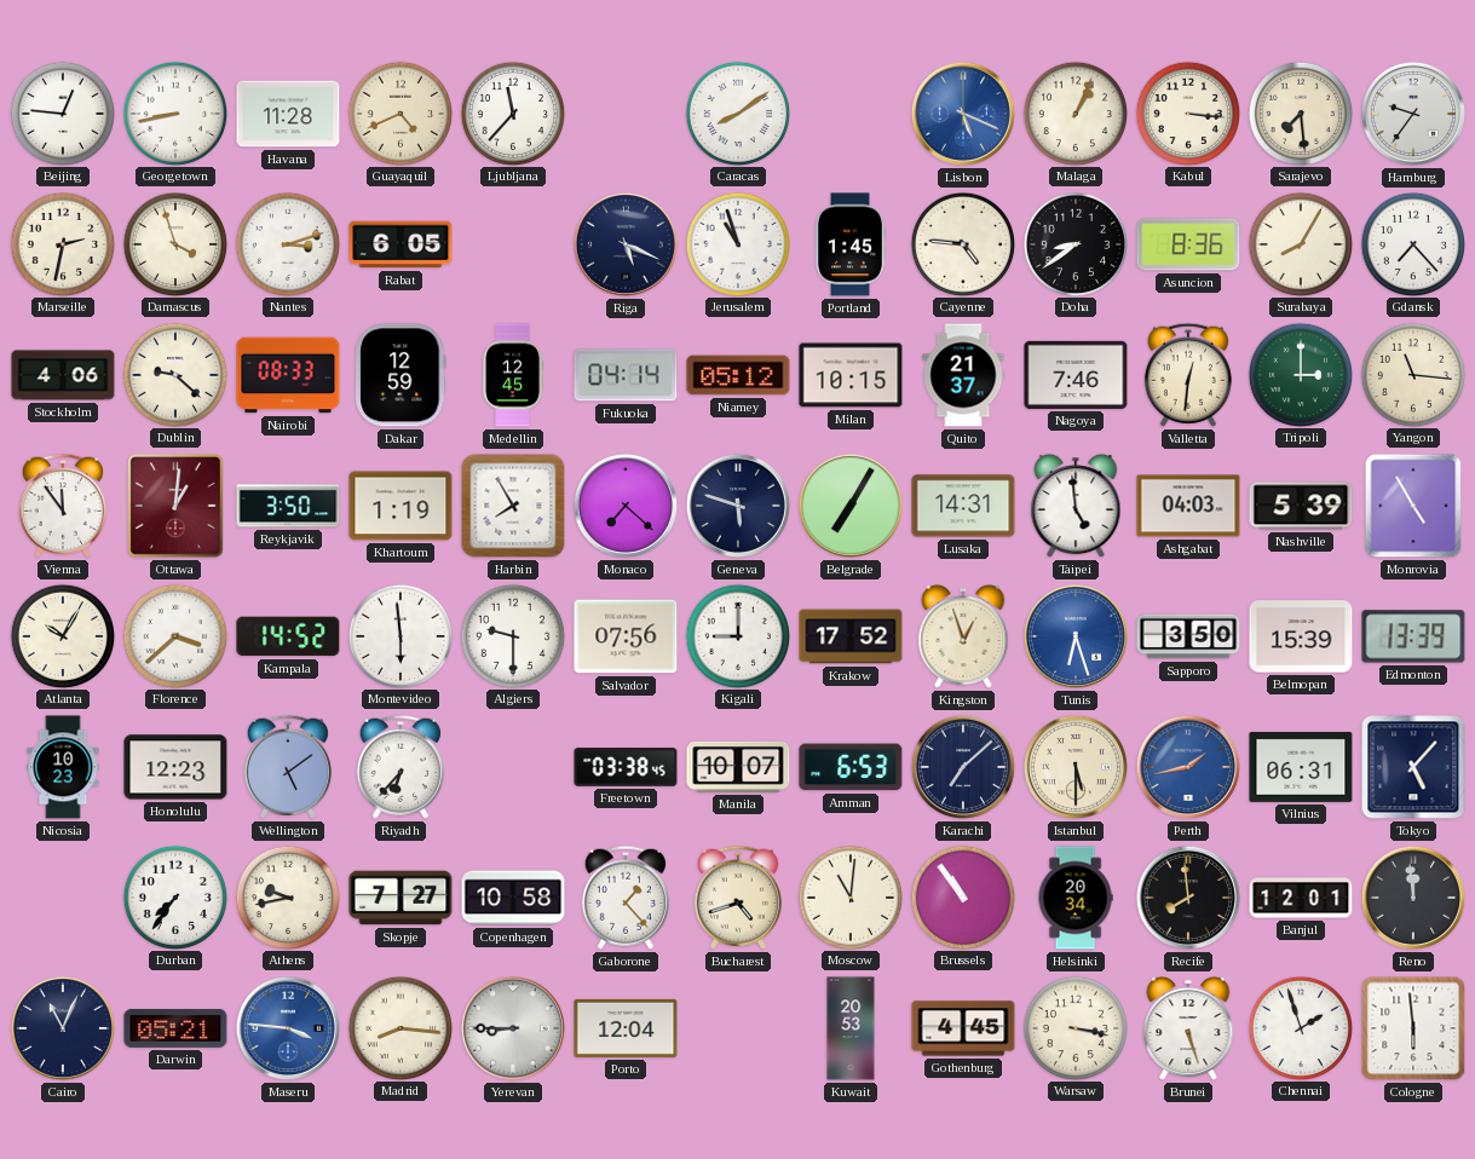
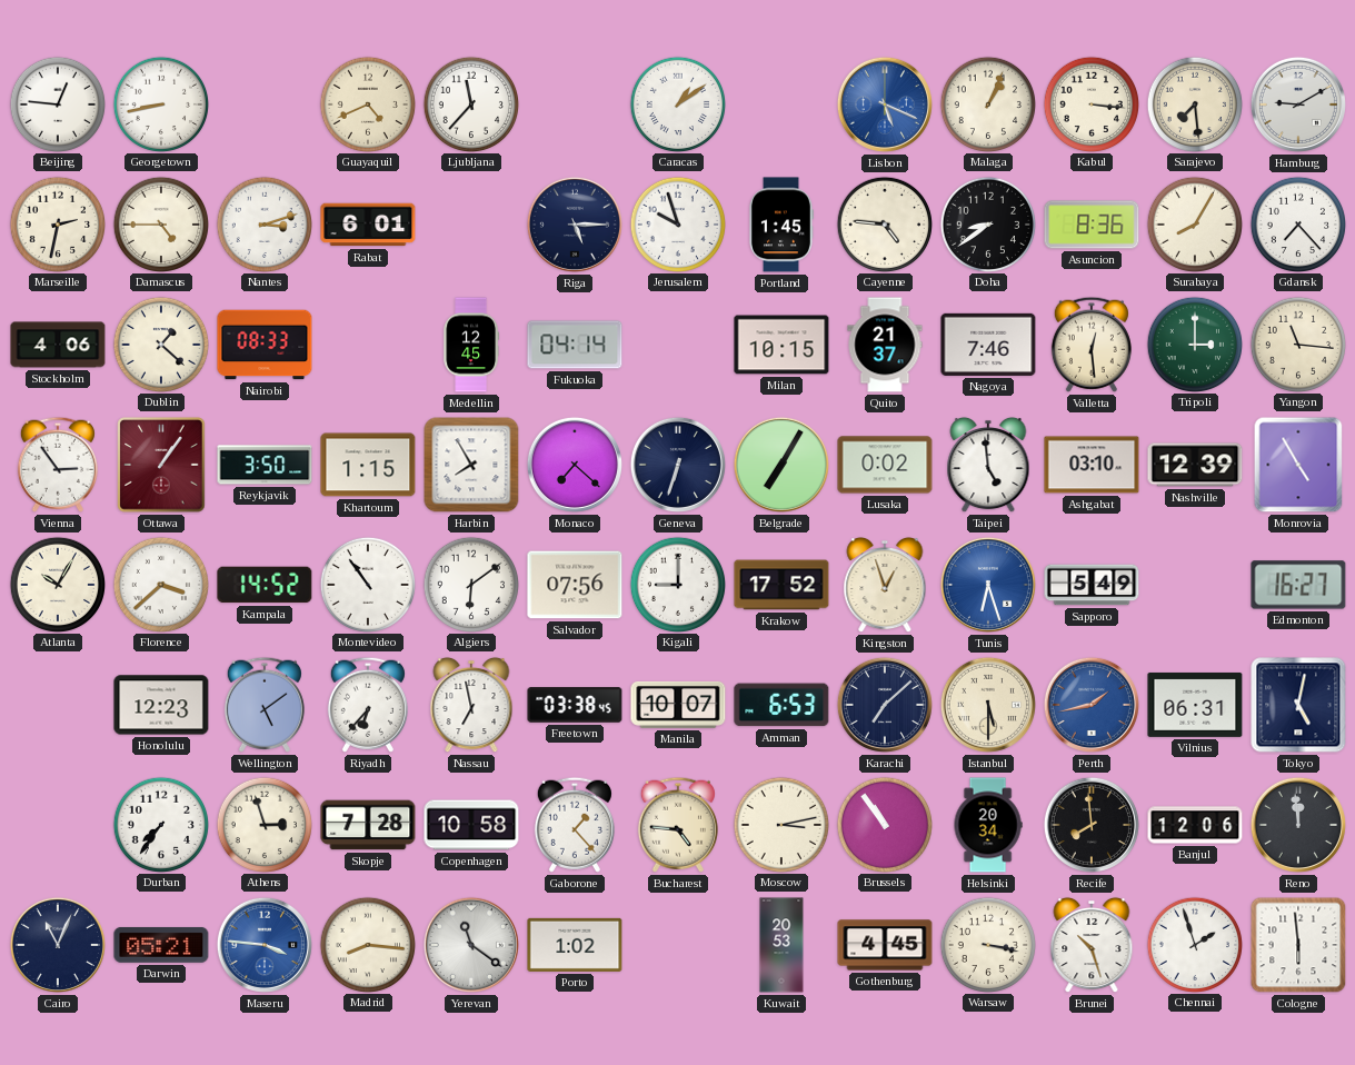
Havana: 11:28 -> none (288, 114)
Caracas: 8:09 -> 1:09 (677, 103)
Hamburg: 9:36 -> 9:10 (1298, 104)
Damascus: 3:57 -> 4:45 (160, 223)
Rabat: 6:05 -> 6:01 (368, 225)
Riga: 5:19 -> 5:15 (575, 225)
Jerusalem: 10:57 -> 9:57 (677, 223)
Dublin: 9:22 -> 1:22 (160, 344)
Dakar: 12:59 -> none (401, 375)
Niamey: 05:12 -> none (738, 375)
Valletta: 12:31 -> 12:29 (1092, 345)
Vienna: 11:54 -> 2:54 (58, 465)
Ottawa: 1:01 -> 1:06 (161, 465)
Khartoum: 1:19 -> 1:15 (368, 465)
Geneva: 5:48 -> 6:33 (678, 465)
Lusaka: 14:31 -> 0:02 (885, 465)
Ashgabat: 04:03 -> 03:10 (1092, 465)
Nashville: 5:39 -> 12:39 (1195, 465)
Montevideo: 5:59 -> 10:54 (367, 584)
Algiers: 9:30 -> 6:09 (470, 584)
Sapporo: 3:50 -> 5:49 (1092, 585)
Belmopan: 15:39 -> none (1301, 636)
Edmonton: 13:39 -> 16:27 (1298, 585)
Nicosia: 10:23 -> none (63, 767)
Nassau: none -> 6:58 (471, 705)
Tokyo: 5:07 -> 5:02 (1298, 705)
Athens: 9:43 -> 2:57 (263, 824)
Skopje: 7:27 -> 7:28 (368, 825)
Bucharest: 4:42 -> 4:46 (678, 825)
Moscow: 11:01 -> 3:13 (780, 824)
Banjul: 12:01 -> 12:06 (1195, 825)
Yerevan: 8:45 -> 11:21 (471, 945)
Porto: 12:04 -> 1:02 (575, 945)
Brunei: 5:27 -> 10:27 (1092, 945)
